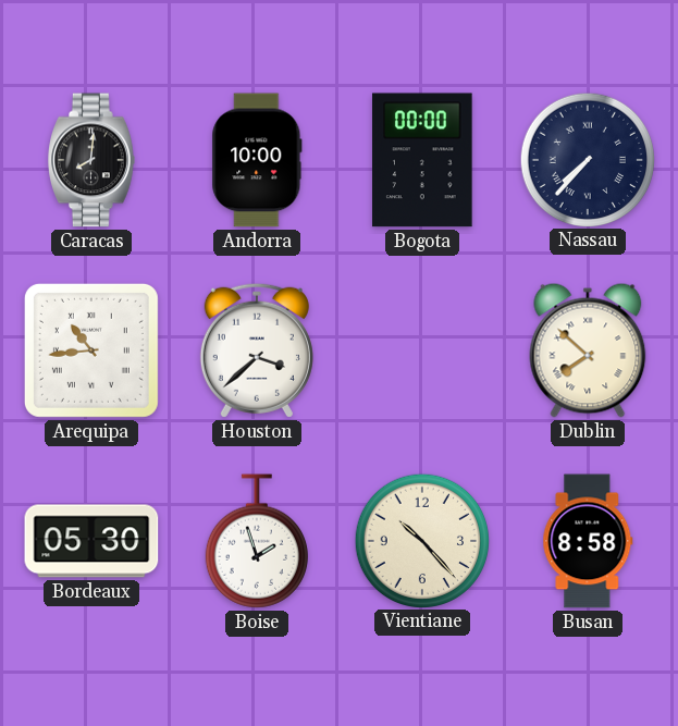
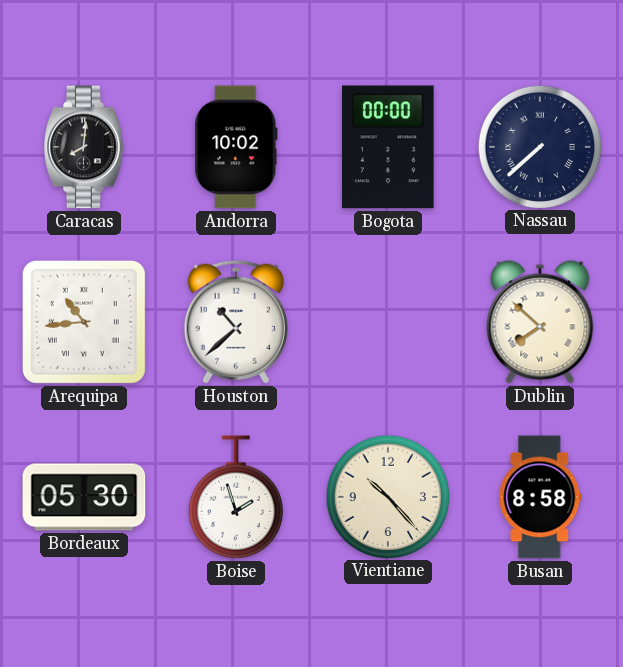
Andorra: 10:00 -> 10:02 (236, 147)
Nassau: 7:37 -> 7:38 (539, 146)
Houston: 3:38 -> 10:38 (236, 322)
